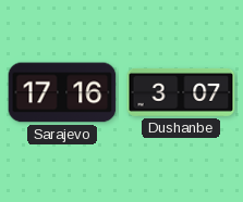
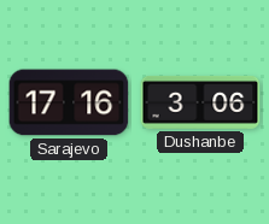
Dushanbe: 3:07 -> 3:06 (200, 102)
